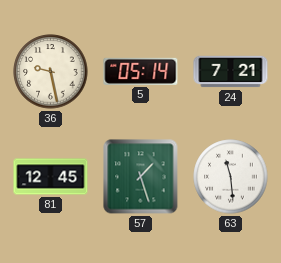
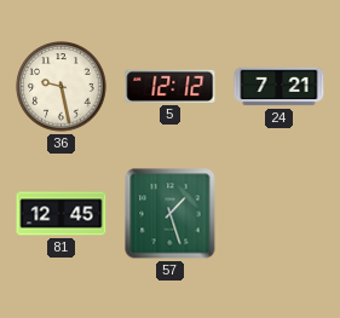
5: 05:14 -> 12:12 (171, 86)
63: 11:29 -> none (231, 177)
